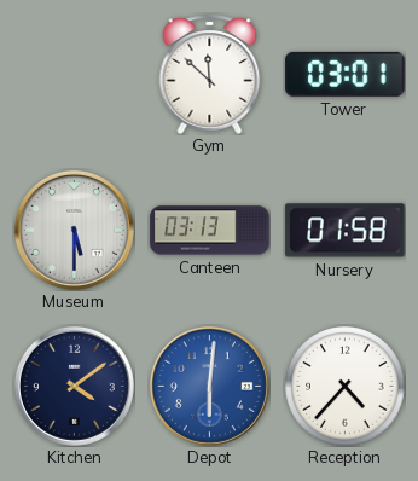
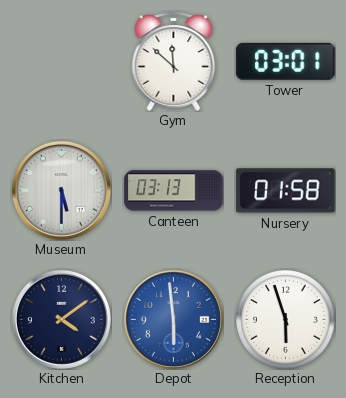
Depot: 6:01 -> 5:59 (173, 319)
Reception: 4:37 -> 5:57 (286, 320)
